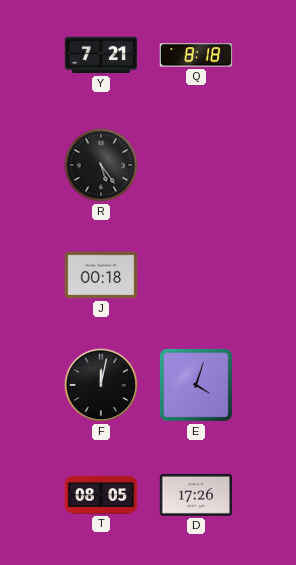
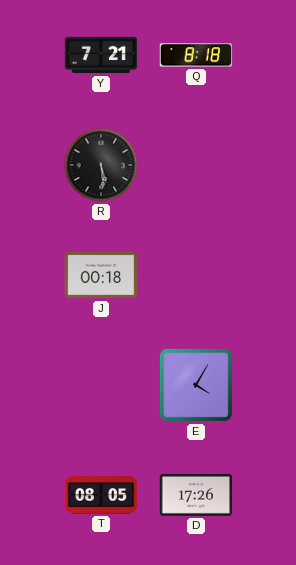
R: 5:24 -> 5:29 (101, 165)
F: 12:02 -> none (101, 385)
E: 4:03 -> 4:05 (196, 385)
